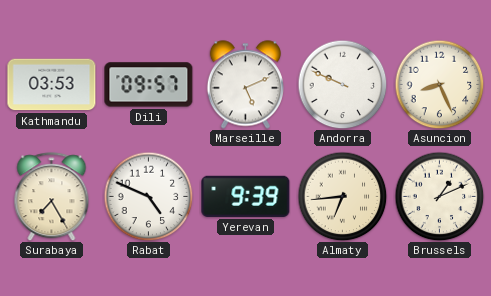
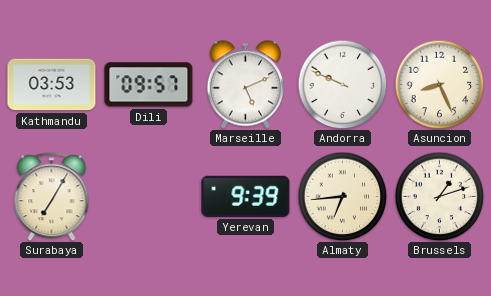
Surabaya: 7:25 -> 7:05 (52, 197)
Rabat: 4:49 -> none (148, 196)
Brussels: 1:11 -> 1:12 (439, 196)
